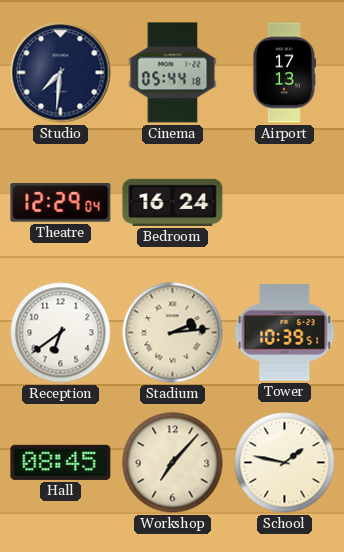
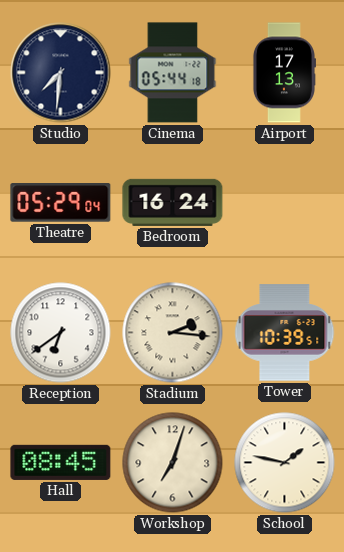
Theatre: 12:29 -> 05:29 (61, 203)
Stadium: 2:14 -> 2:16 (173, 333)
Workshop: 7:07 -> 7:03 (173, 463)
